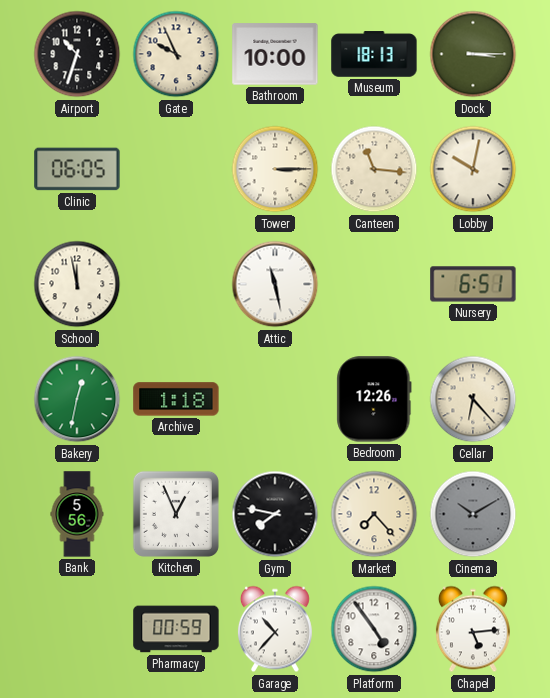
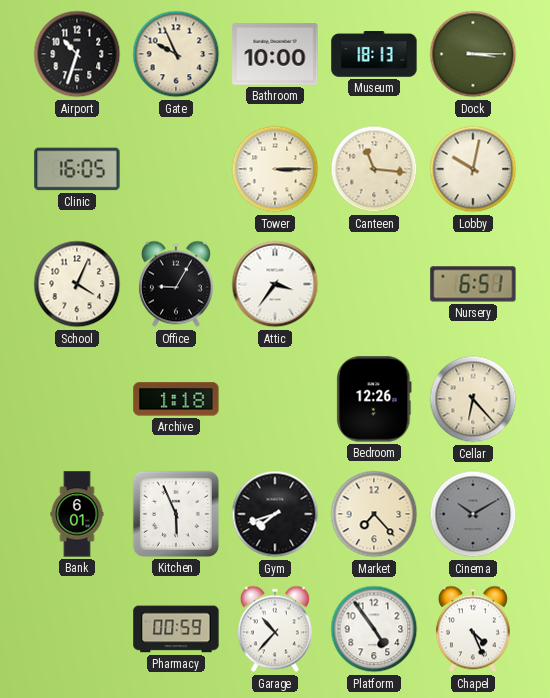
Clinic: 06:05 -> 16:05 (77, 169)
School: 11:58 -> 4:04 (77, 284)
Office: none -> 9:05 (176, 284)
Attic: 11:28 -> 3:36 (275, 284)
Bakery: 12:32 -> none (77, 399)
Bank: 5:56 -> 6:01 (77, 514)
Kitchen: 12:56 -> 5:56 (176, 514)
Gym: 7:47 -> 7:42 (275, 514)
Chapel: 5:14 -> 4:26 (473, 629)
